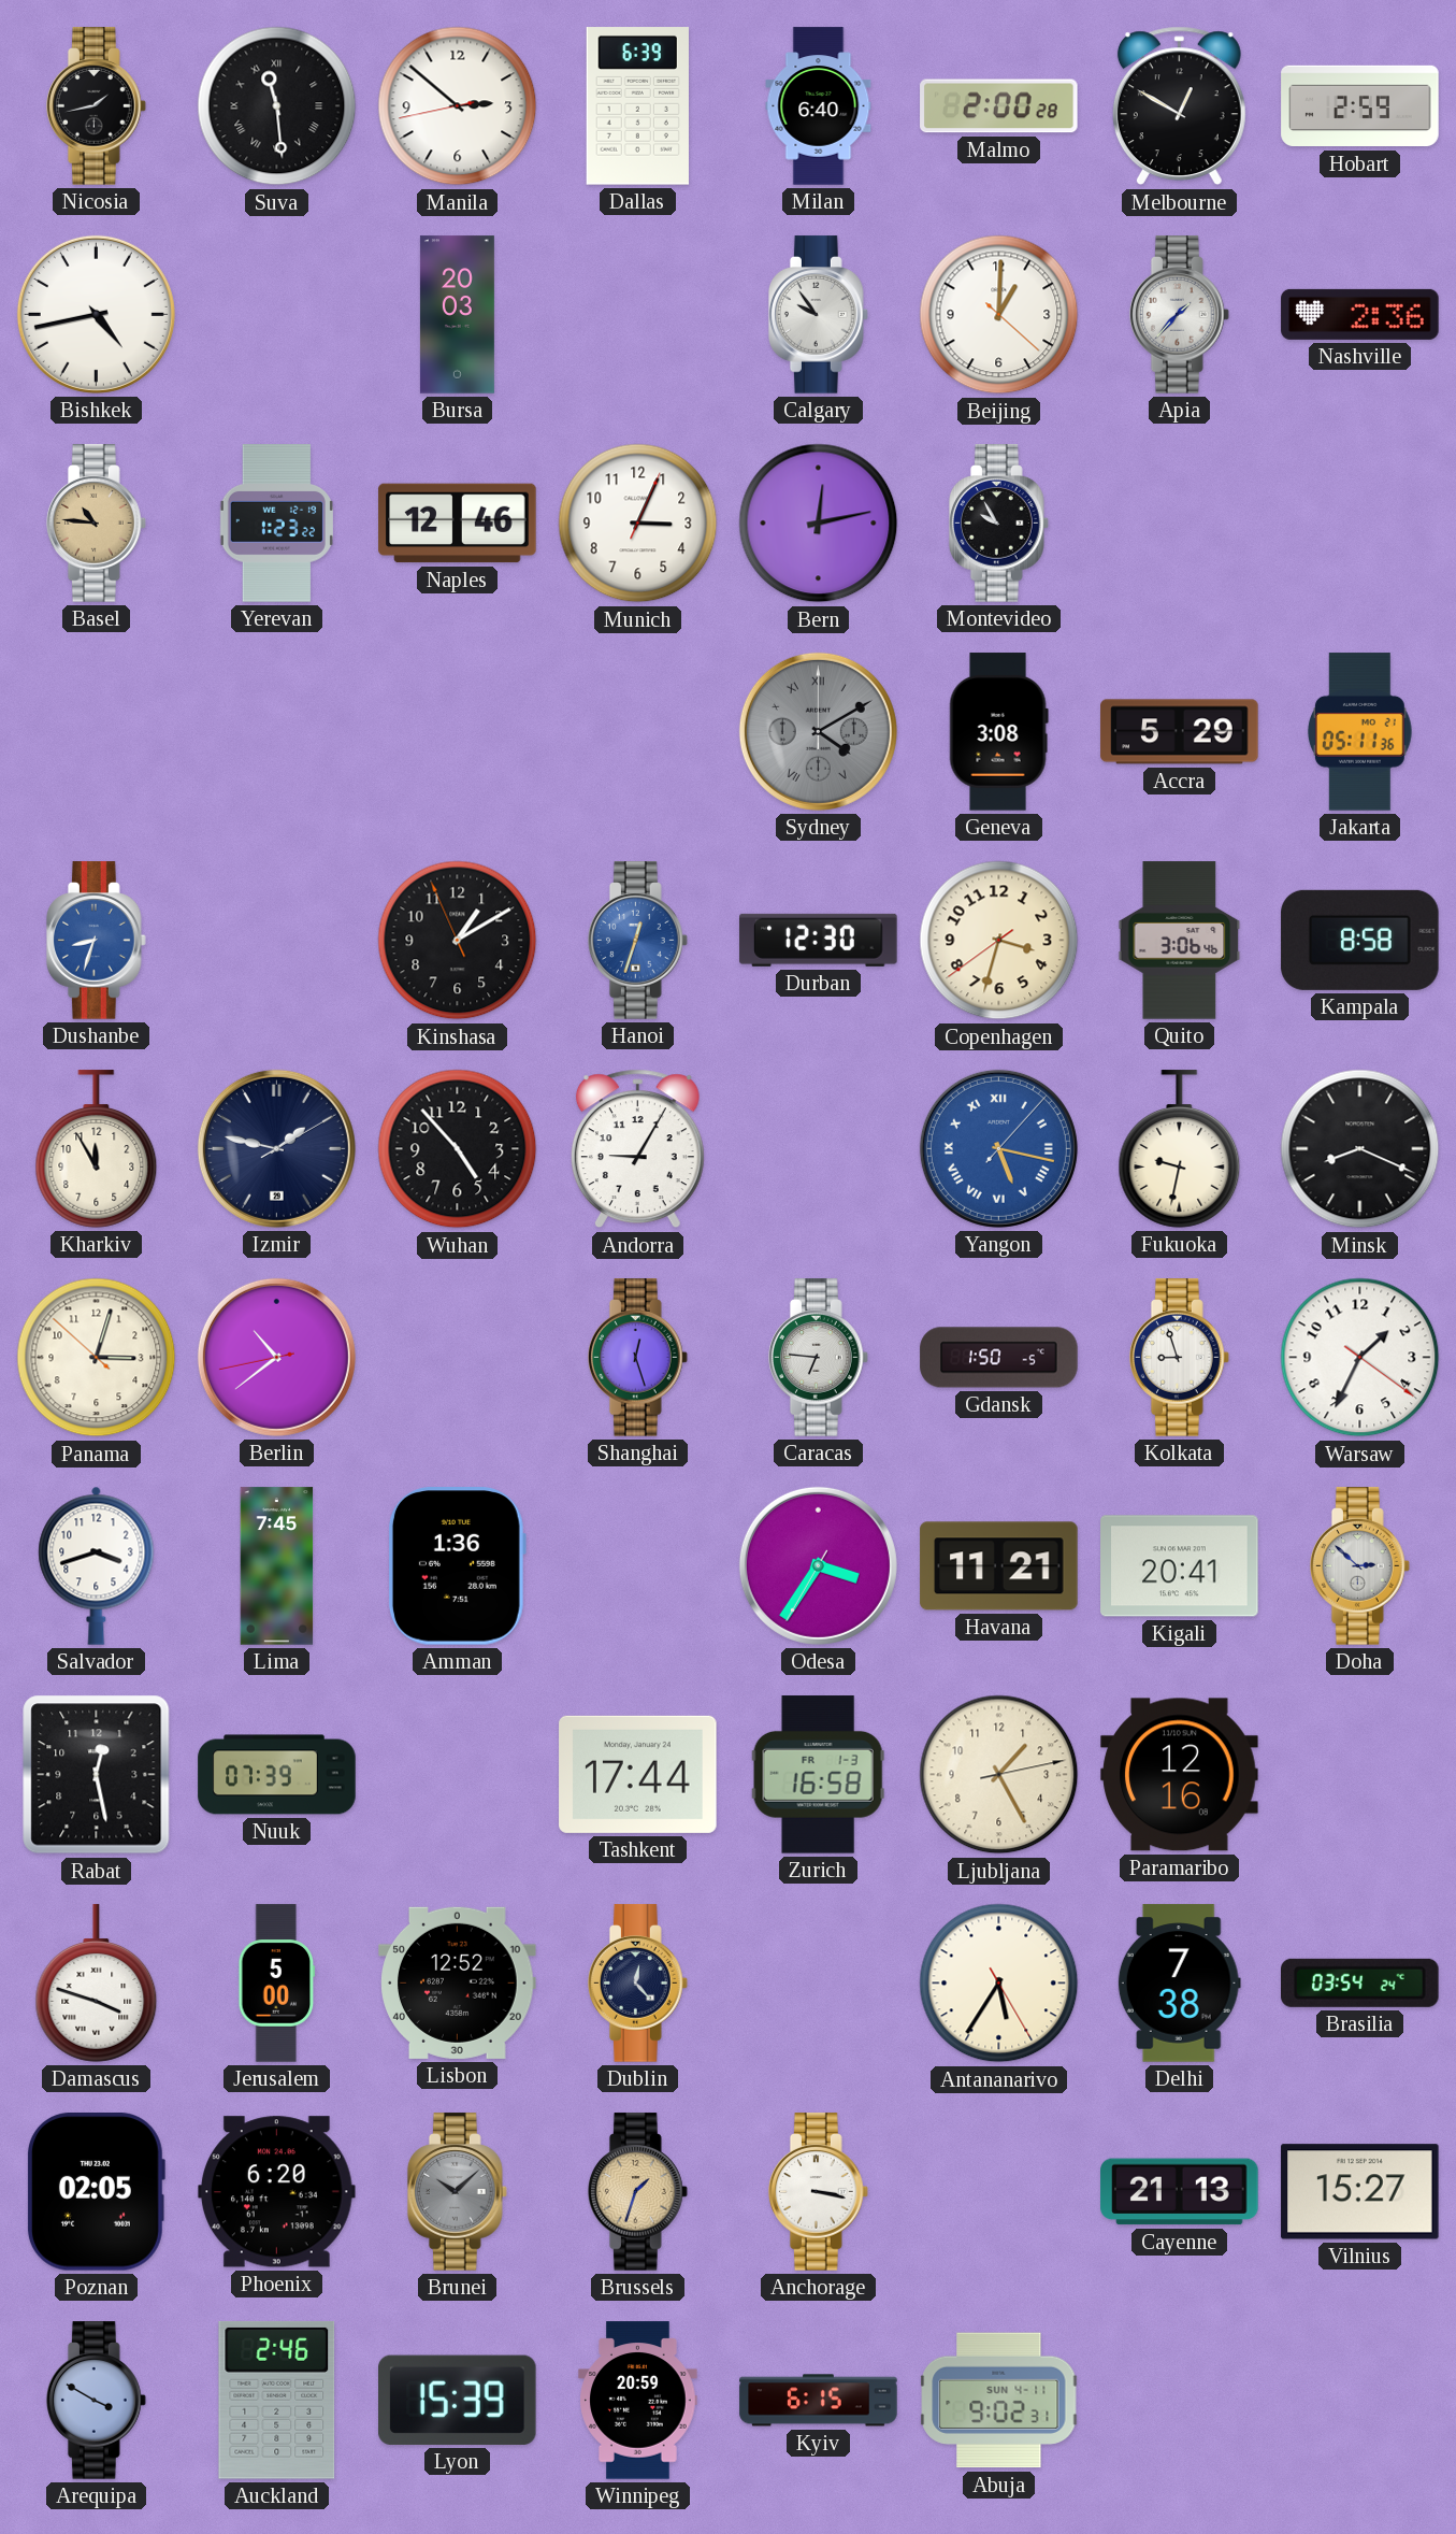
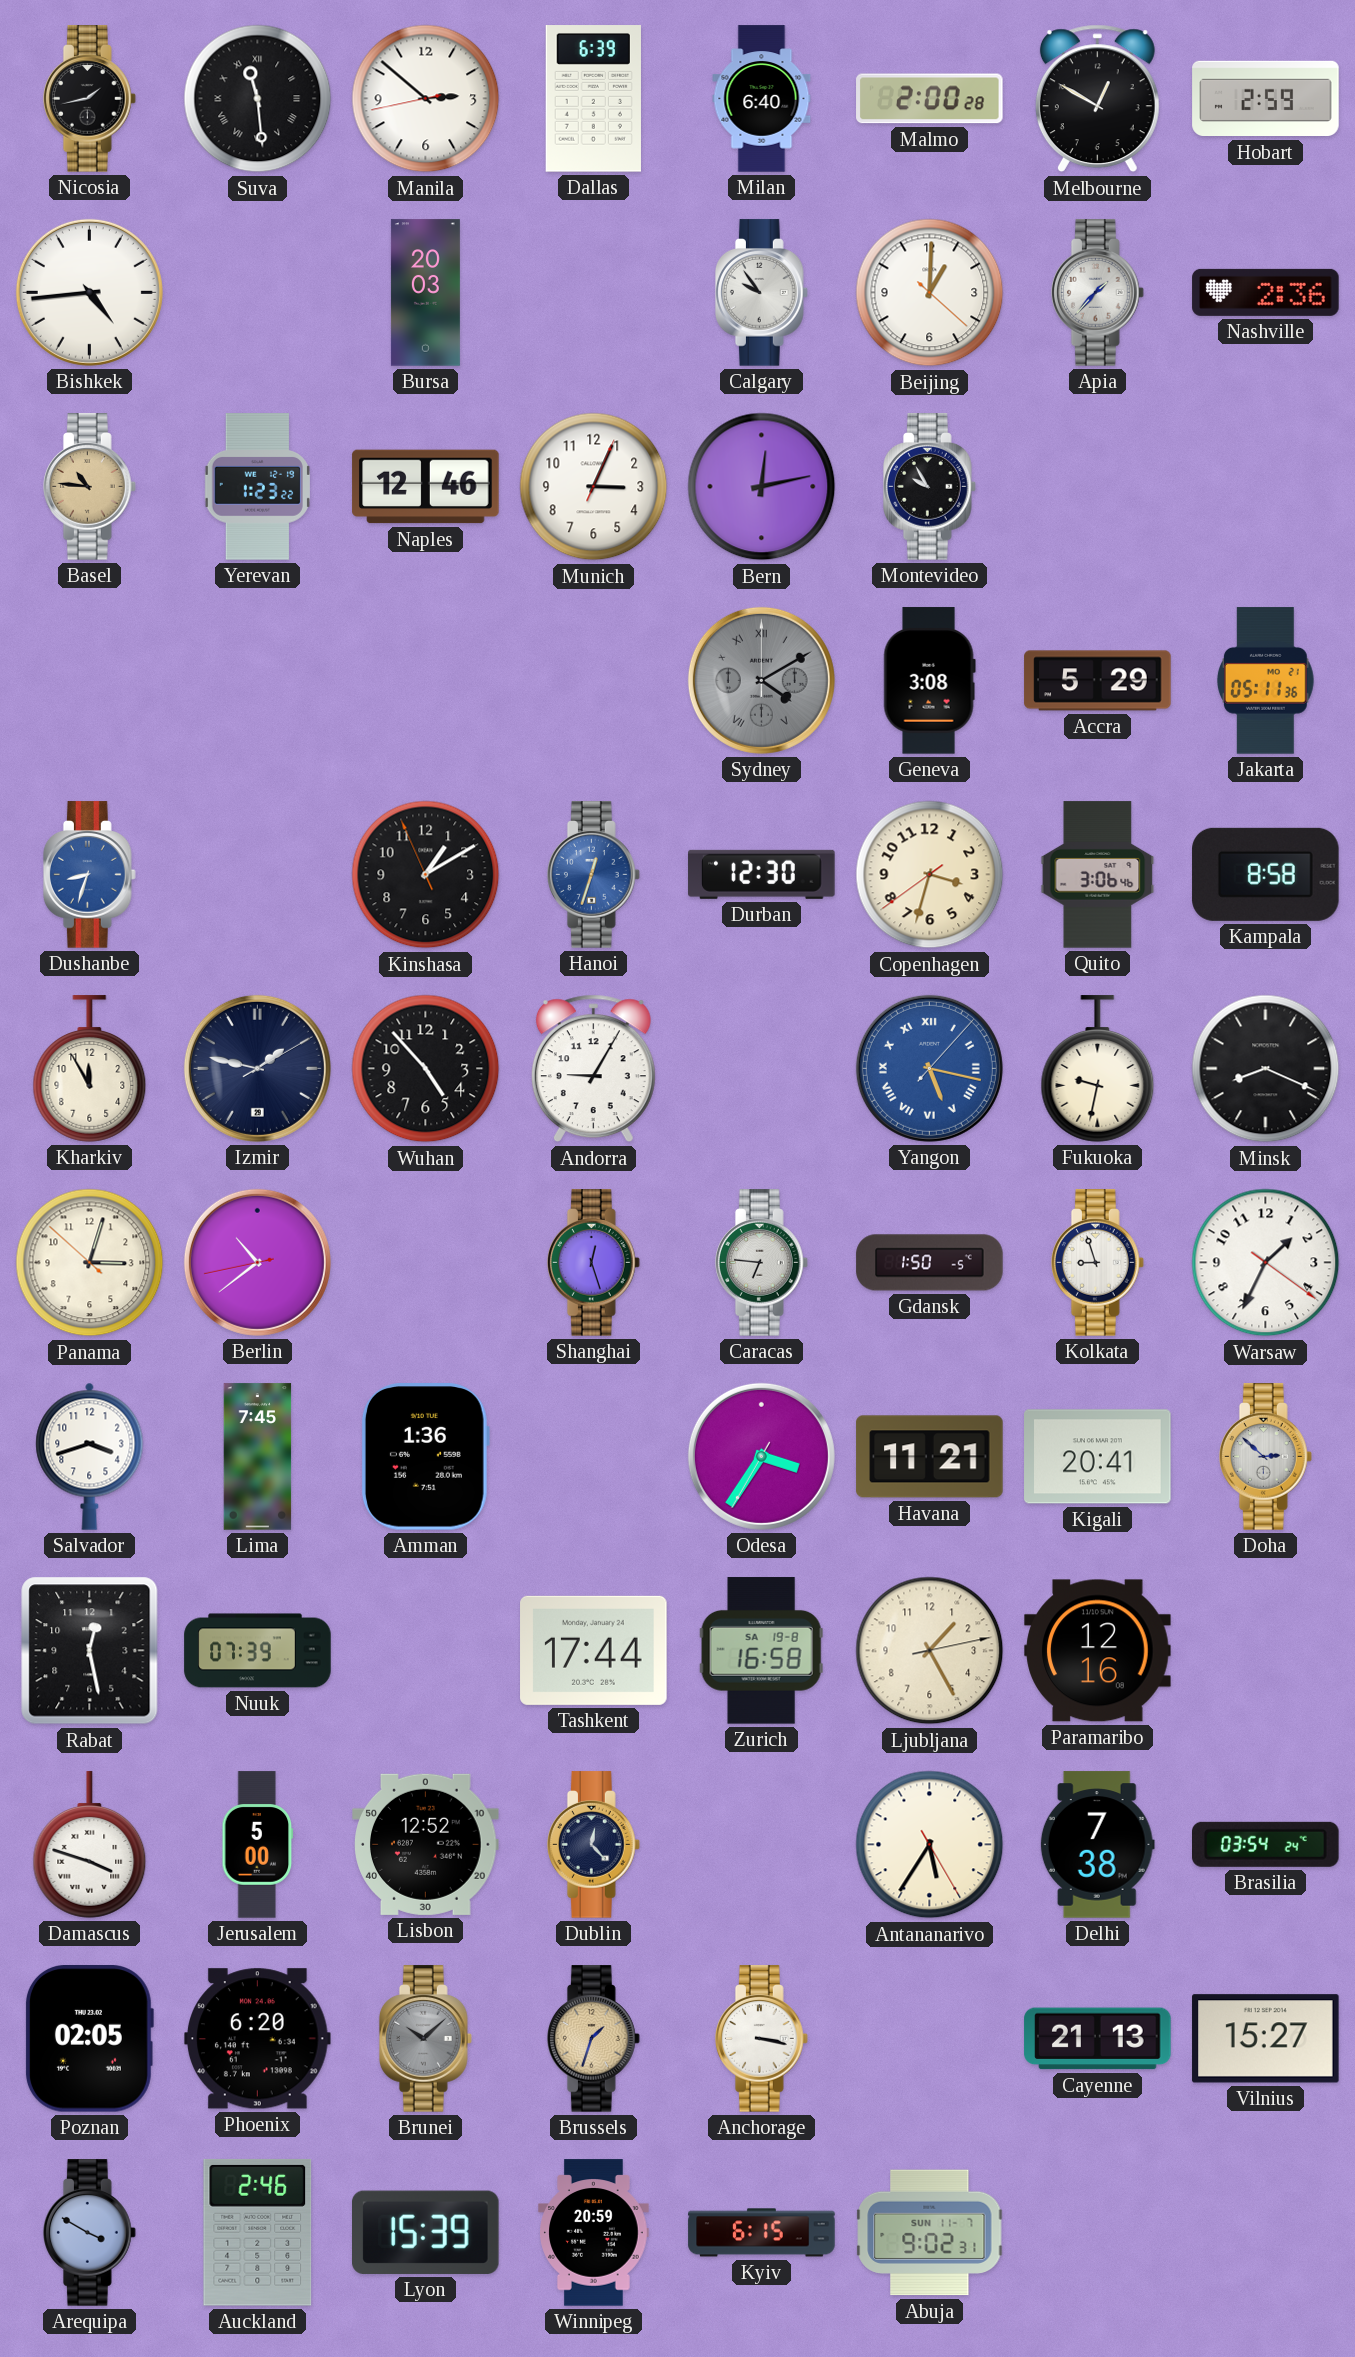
Bishkek: 4:43 -> 4:44 (89, 292)
Zurich date: FR 1-3 -> SA 19-8 (761, 1651)
Abuja date: SUN 4-11 -> SUN 11-7 (930, 2233)
